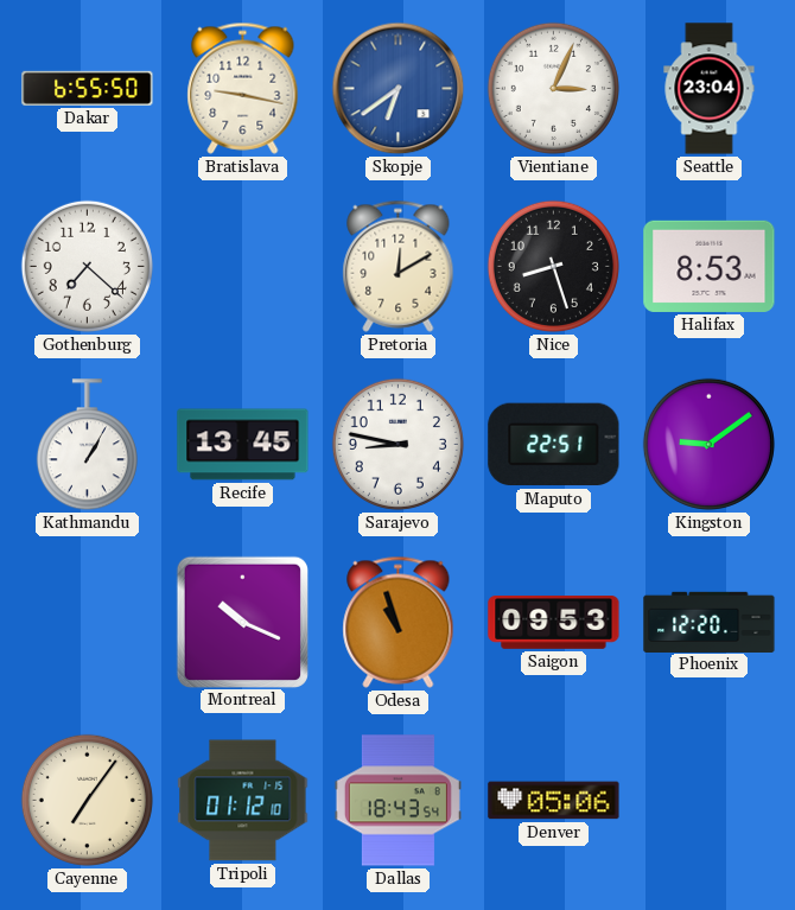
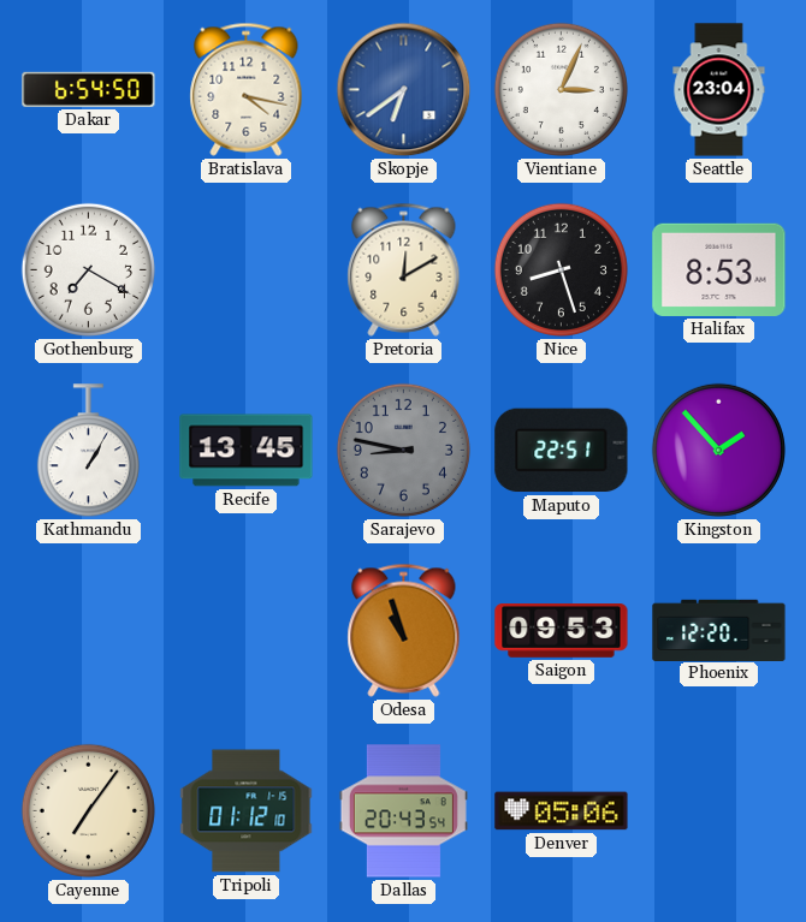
Dakar: 6:55 -> 6:54 (89, 89)
Bratislava: 9:17 -> 4:17 (247, 89)
Gothenburg: 7:22 -> 7:20 (88, 269)
Sarajevo dial: white -> grey (403, 450)
Kingston: 9:09 -> 1:53 (718, 450)
Montreal: 10:19 -> none (242, 622)
Dallas: 18:43 -> 20:43 (403, 811)
